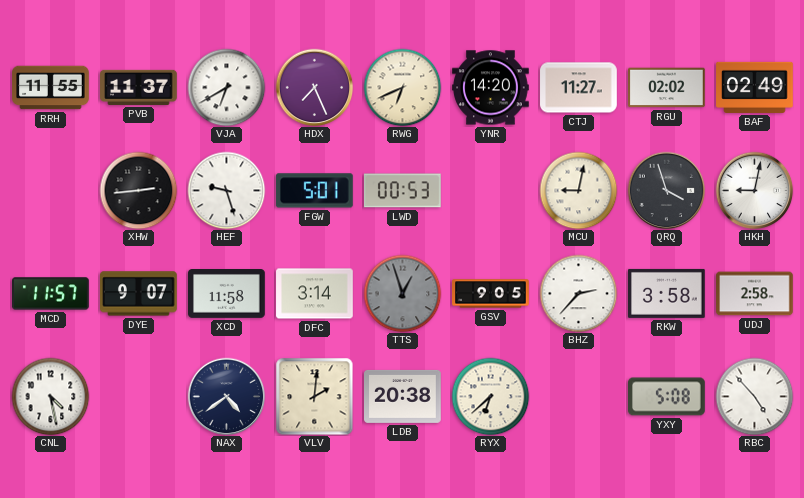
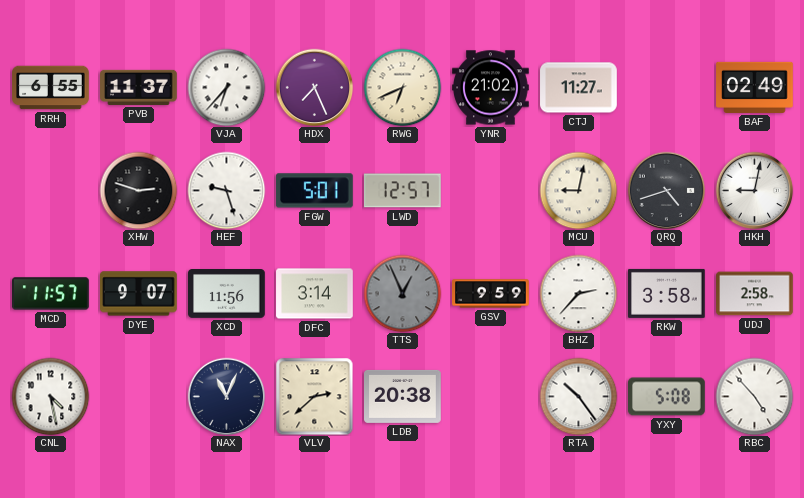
RRH: 11:55 -> 6:55 (51, 88)
VJA: 6:40 -> 6:37 (226, 87)
YNR: 14:20 -> 21:02 (491, 88)
RGU: 02:02 -> none (667, 88)
XHW: 2:44 -> 2:48 (138, 190)
LWD: 00:53 -> 12:57 (402, 191)
QRQ: 3:57 -> 4:42 (666, 190)
XCD: 11:58 -> 11:56 (227, 294)
TTS: 12:57 -> 12:56 (402, 293)
GSV: 9:05 -> 9:59 (491, 294)
NAX: 4:39 -> 11:04 (226, 396)
VLV: 2:01 -> 2:38 (314, 396)
RYX: 6:38 -> none (490, 396)
RTA: none -> 10:24 (578, 396)
